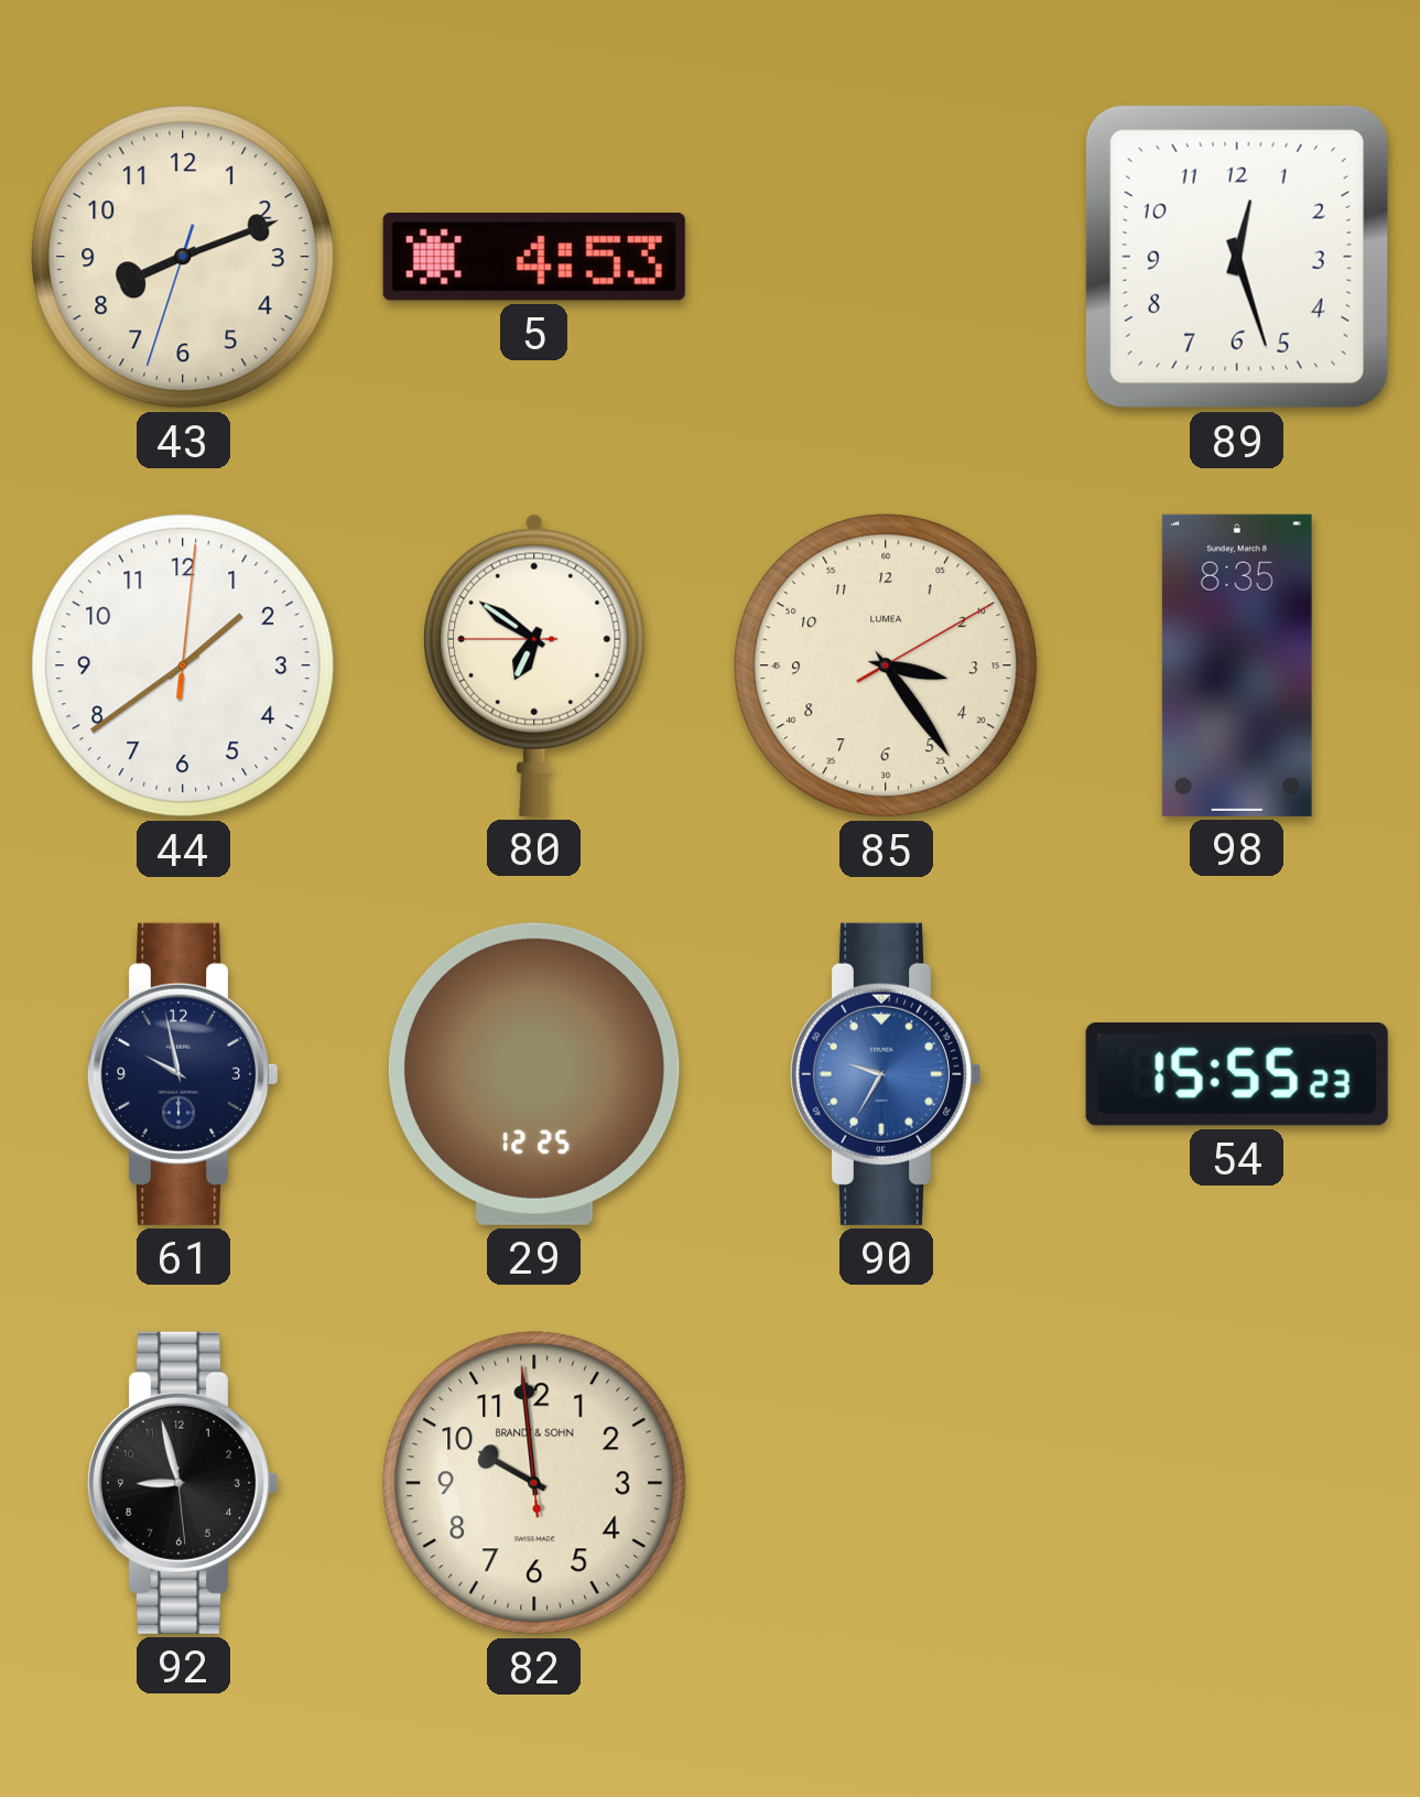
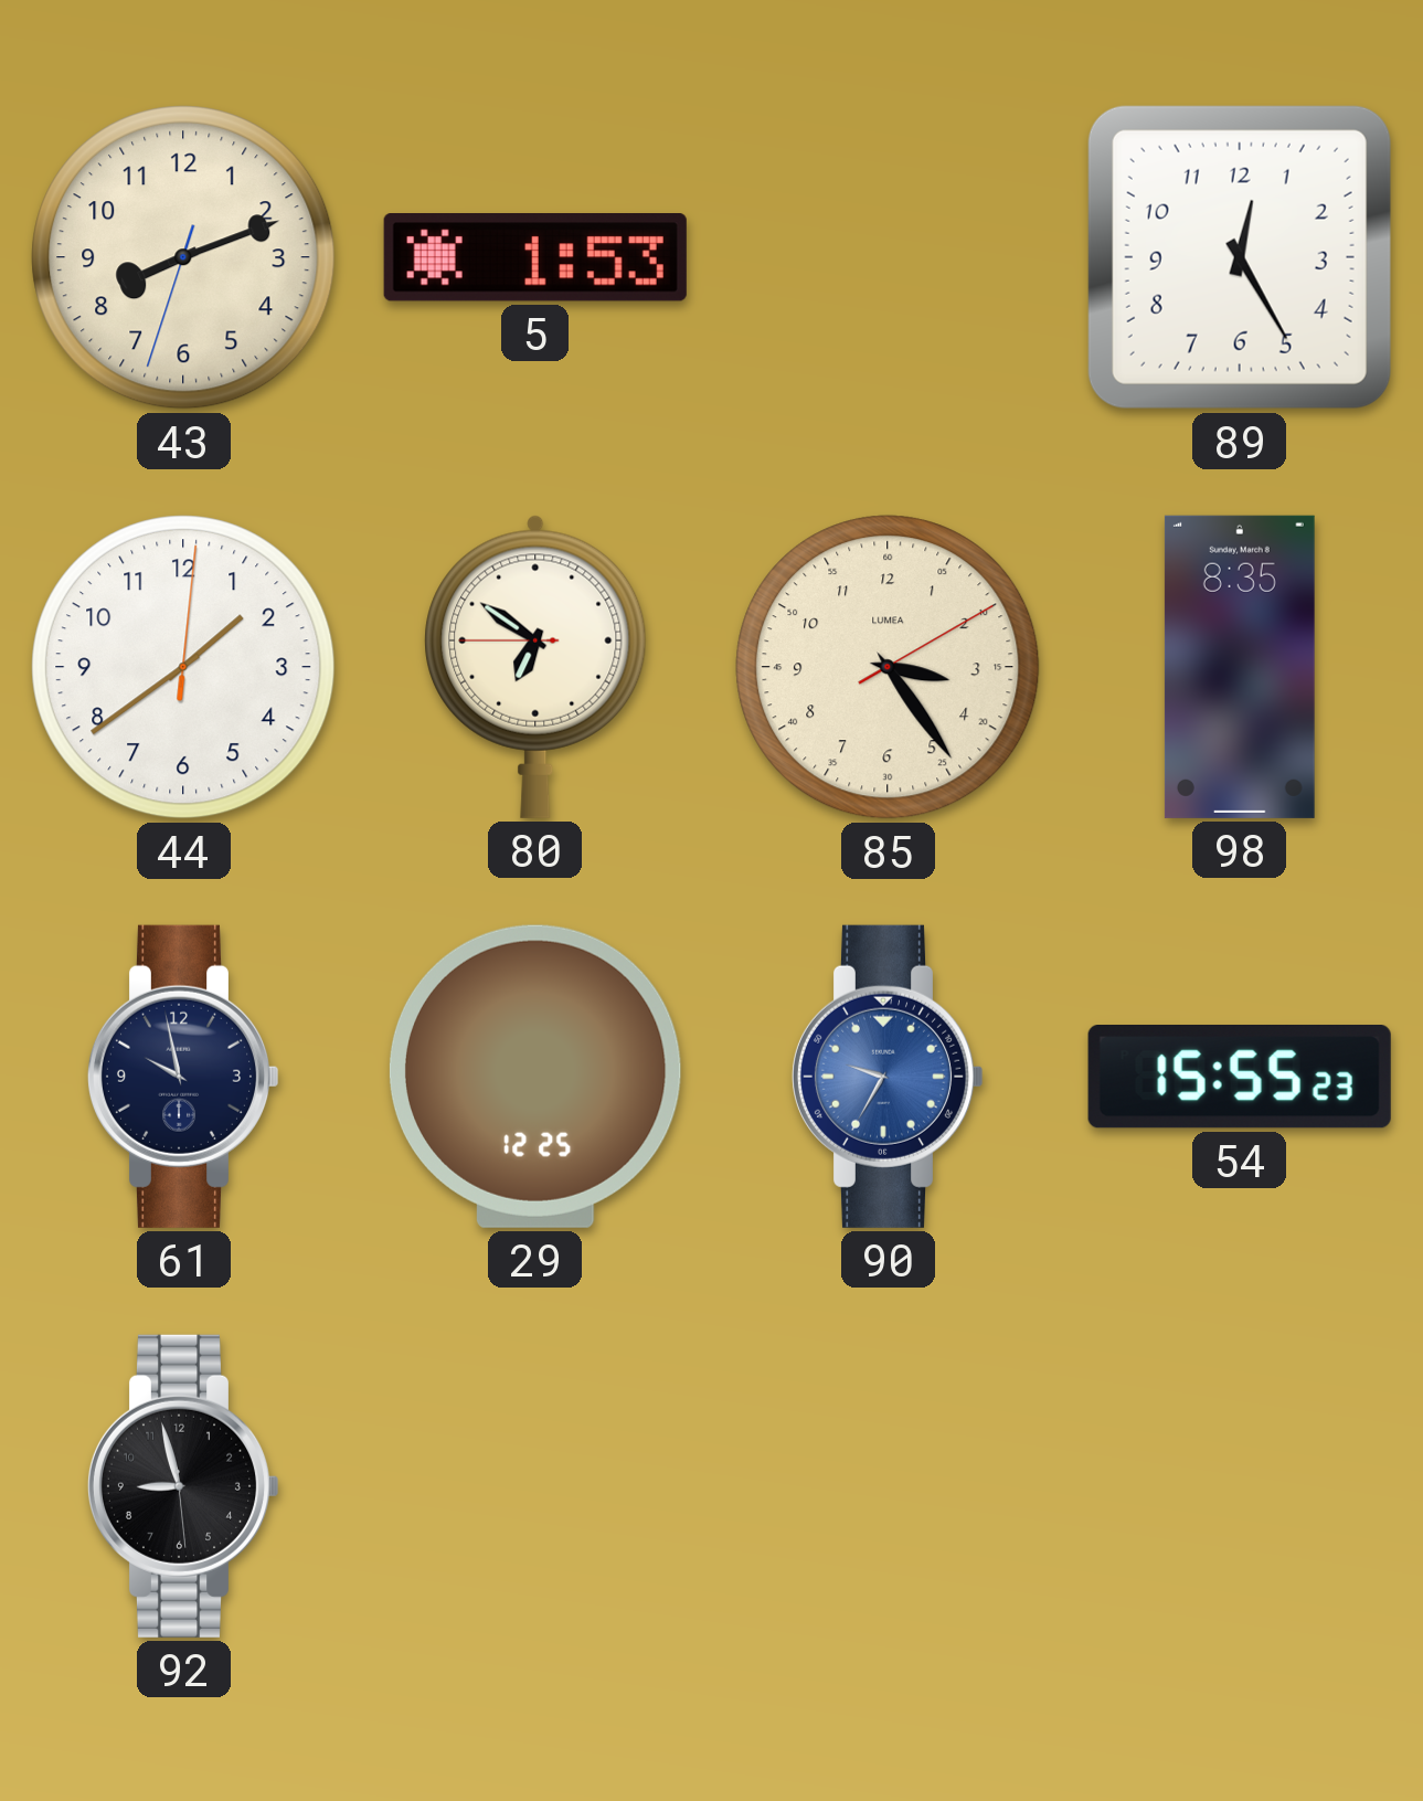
5: 4:53 -> 1:53 (535, 258)
89: 12:27 -> 12:25 (1240, 257)
82: 9:58 -> none (534, 1483)
